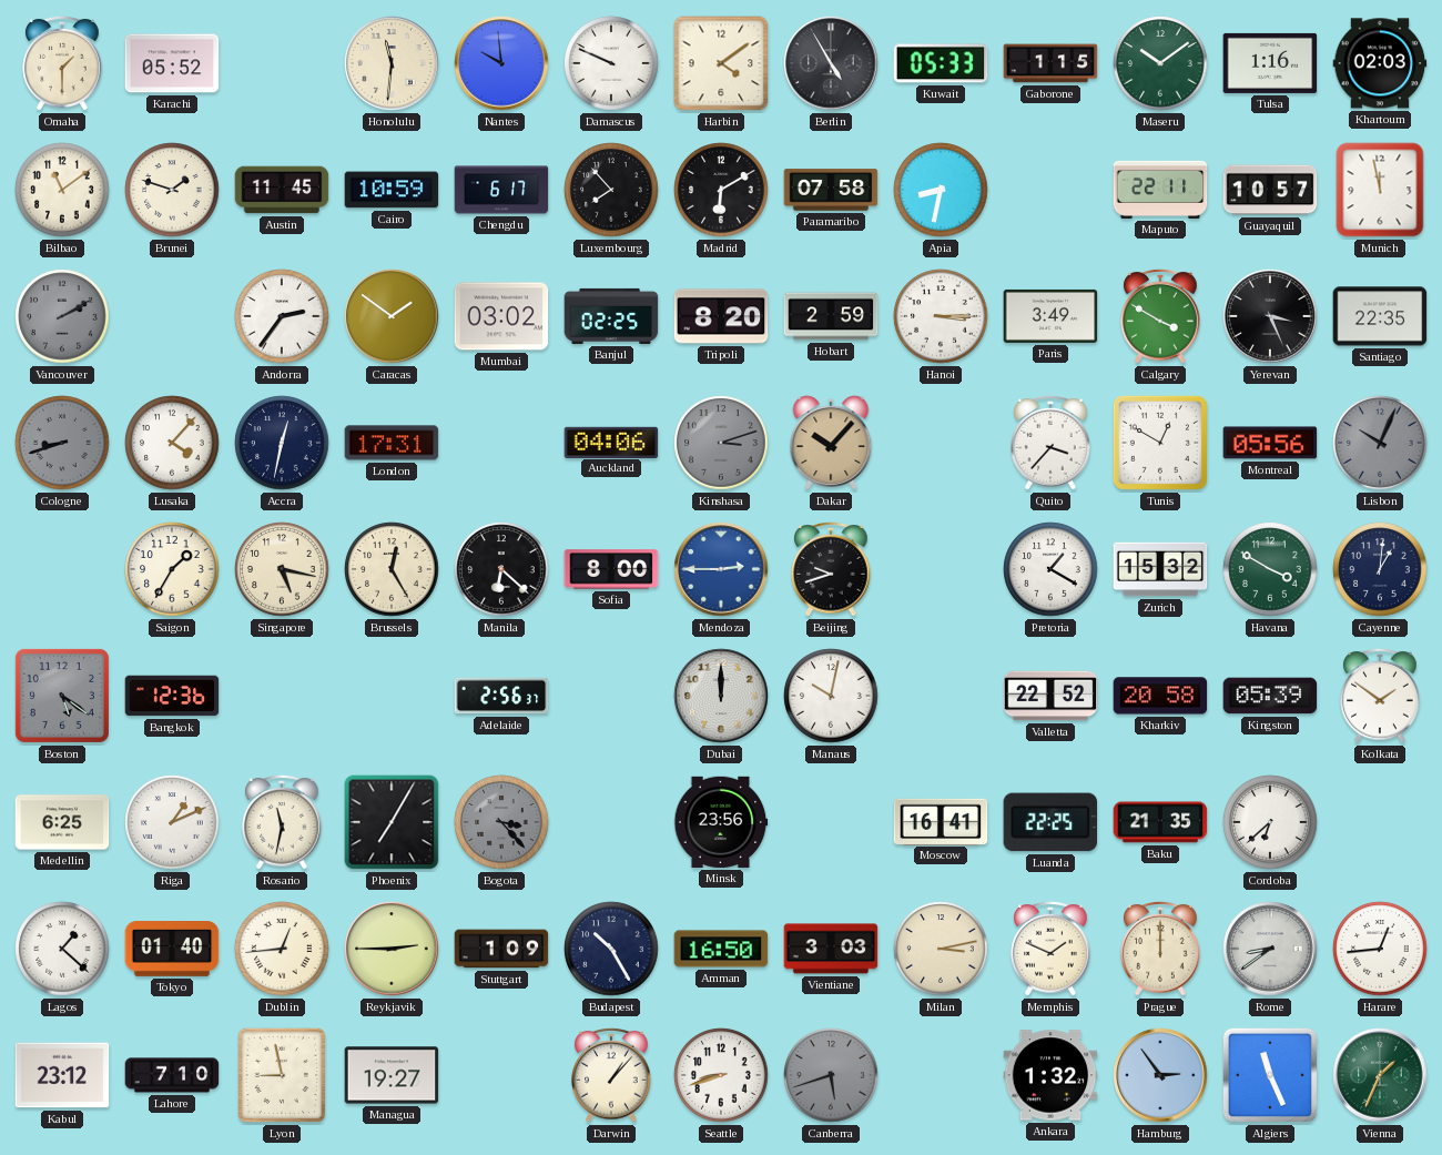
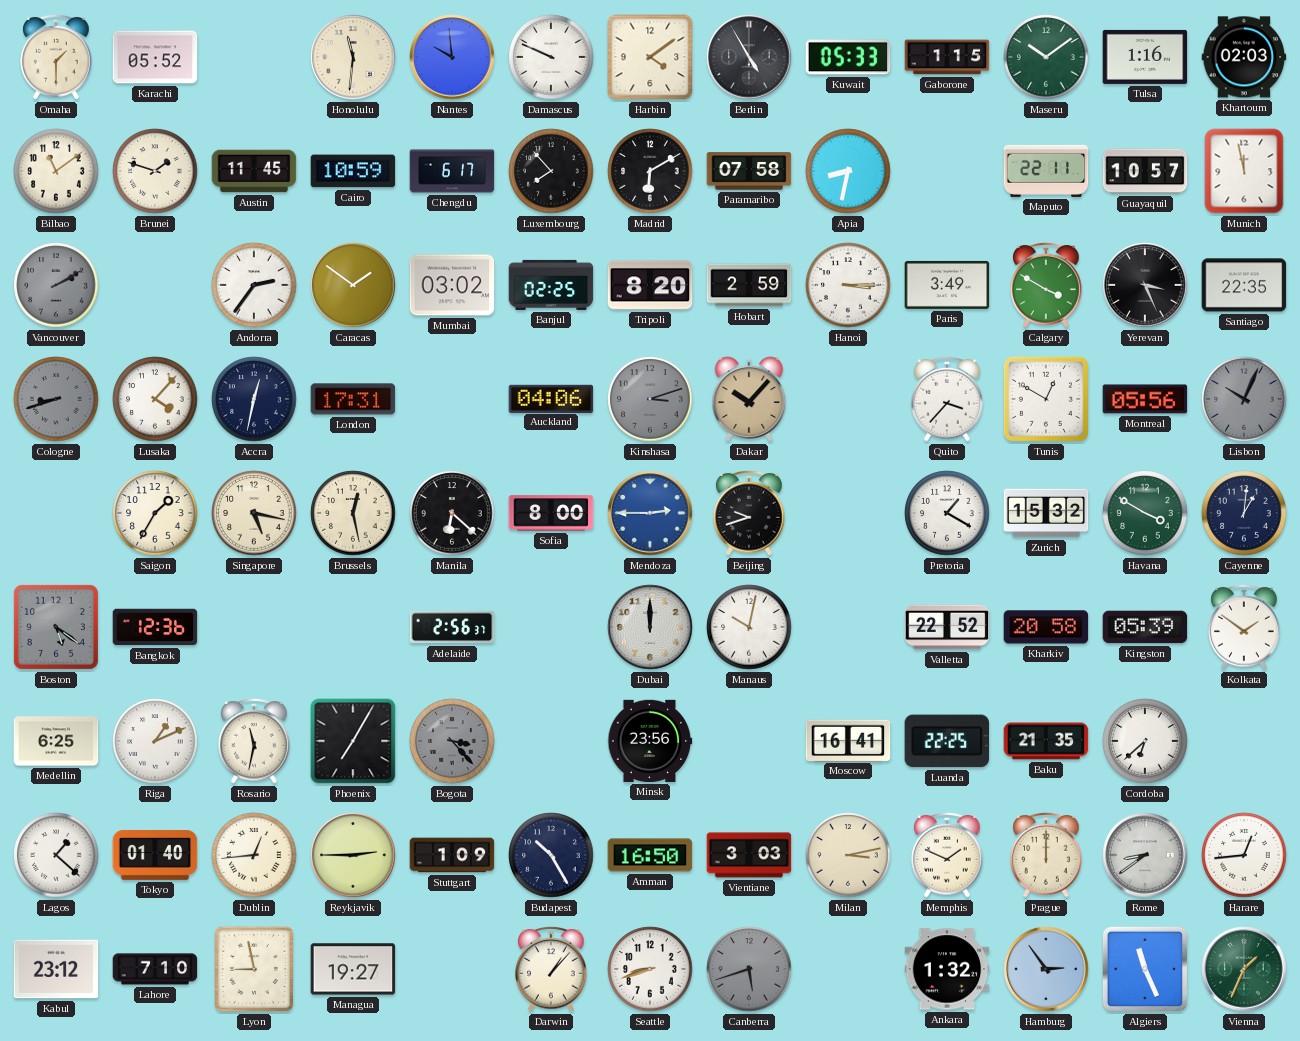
Brussels: 12:25 -> 12:28 (353, 513)
